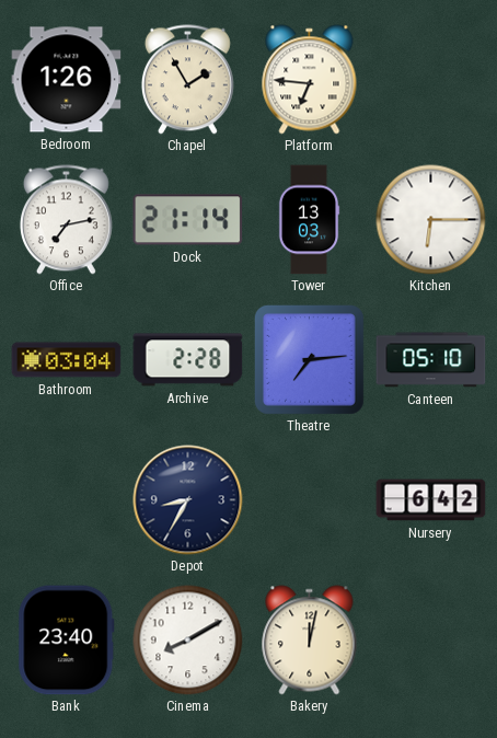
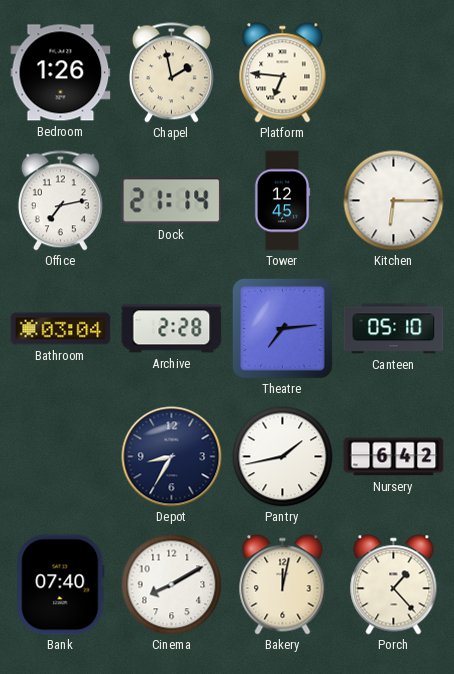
Chapel: 1:55 -> 1:58 (171, 73)
Tower: 13:03 -> 12:45 (282, 201)
Pantry: none -> 1:43 (283, 457)
Bank: 23:40 -> 07:40 (61, 585)
Porch: none -> 1:23 (394, 585)
